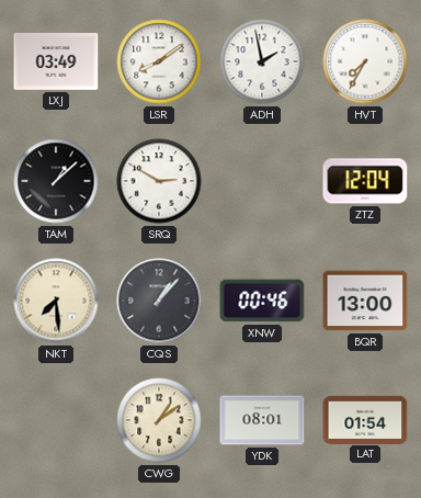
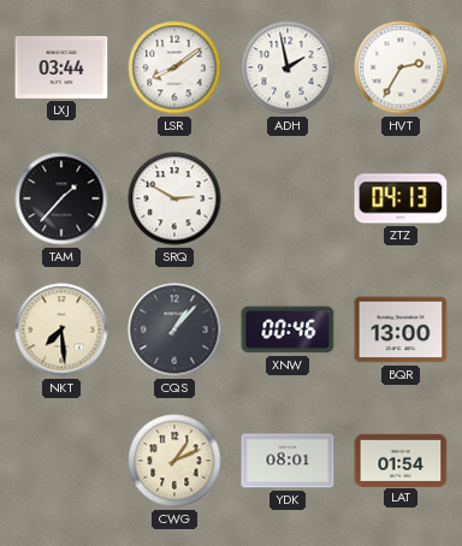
LXJ: 03:49 -> 03:44 (61, 67)
HVT: 7:35 -> 2:35 (401, 67)
TAM: 1:08 -> 1:37 (61, 198)
ZTZ: 12:04 -> 04:13 (401, 198)
CWG: 1:09 -> 1:11 (174, 461)
